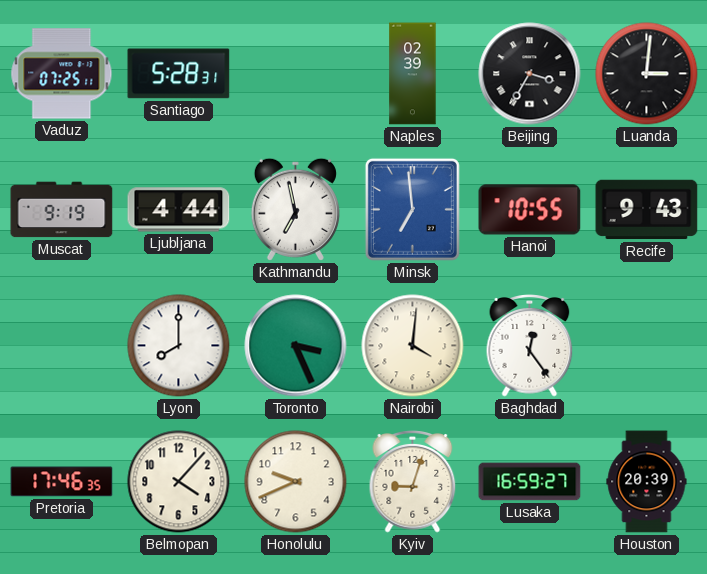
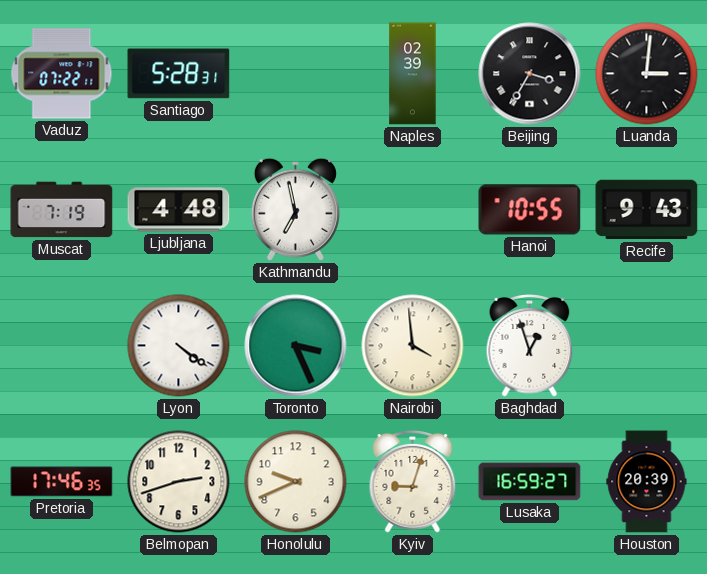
Vaduz: 07:25 -> 07:22 (62, 74)
Muscat: 9:19 -> 7:19 (62, 210)
Ljubljana: 4:44 -> 4:48 (179, 210)
Minsk: 6:59 -> none (412, 209)
Lyon: 8:00 -> 4:21 (179, 346)
Nairobi: 4:01 -> 3:59 (413, 346)
Baghdad: 12:24 -> 12:57 (530, 346)
Belmopan: 4:07 -> 2:42 (179, 482)
